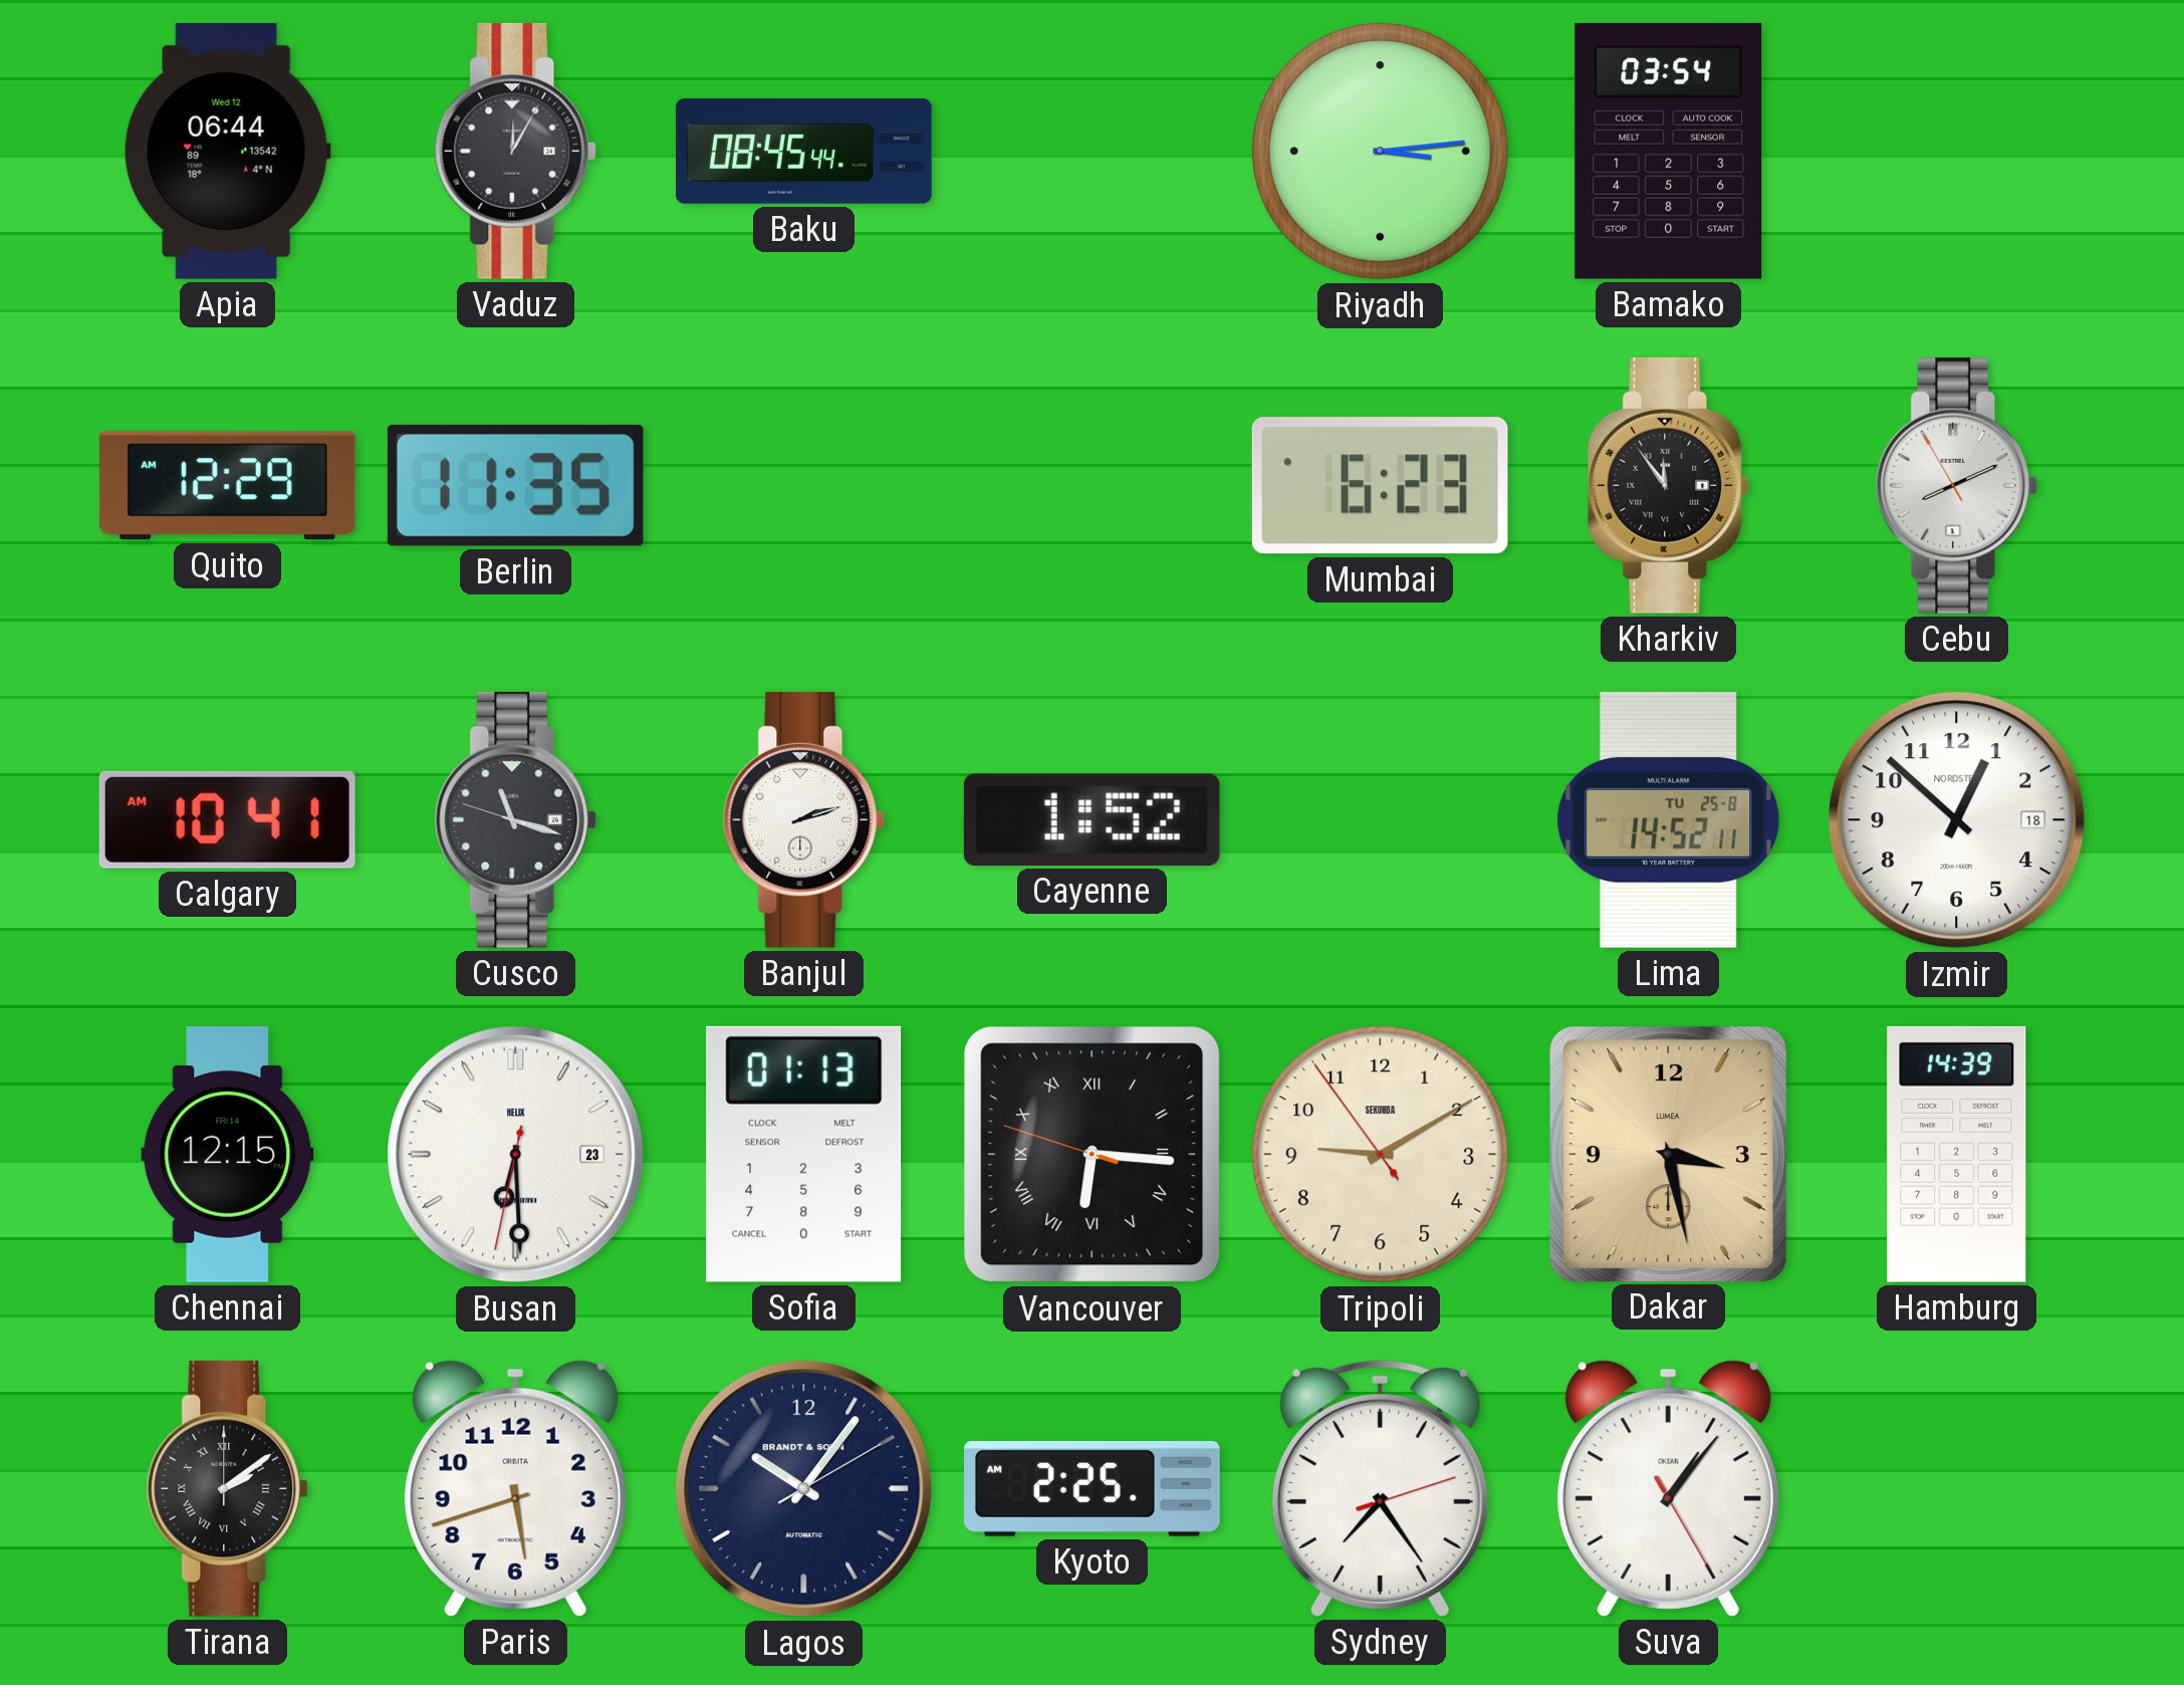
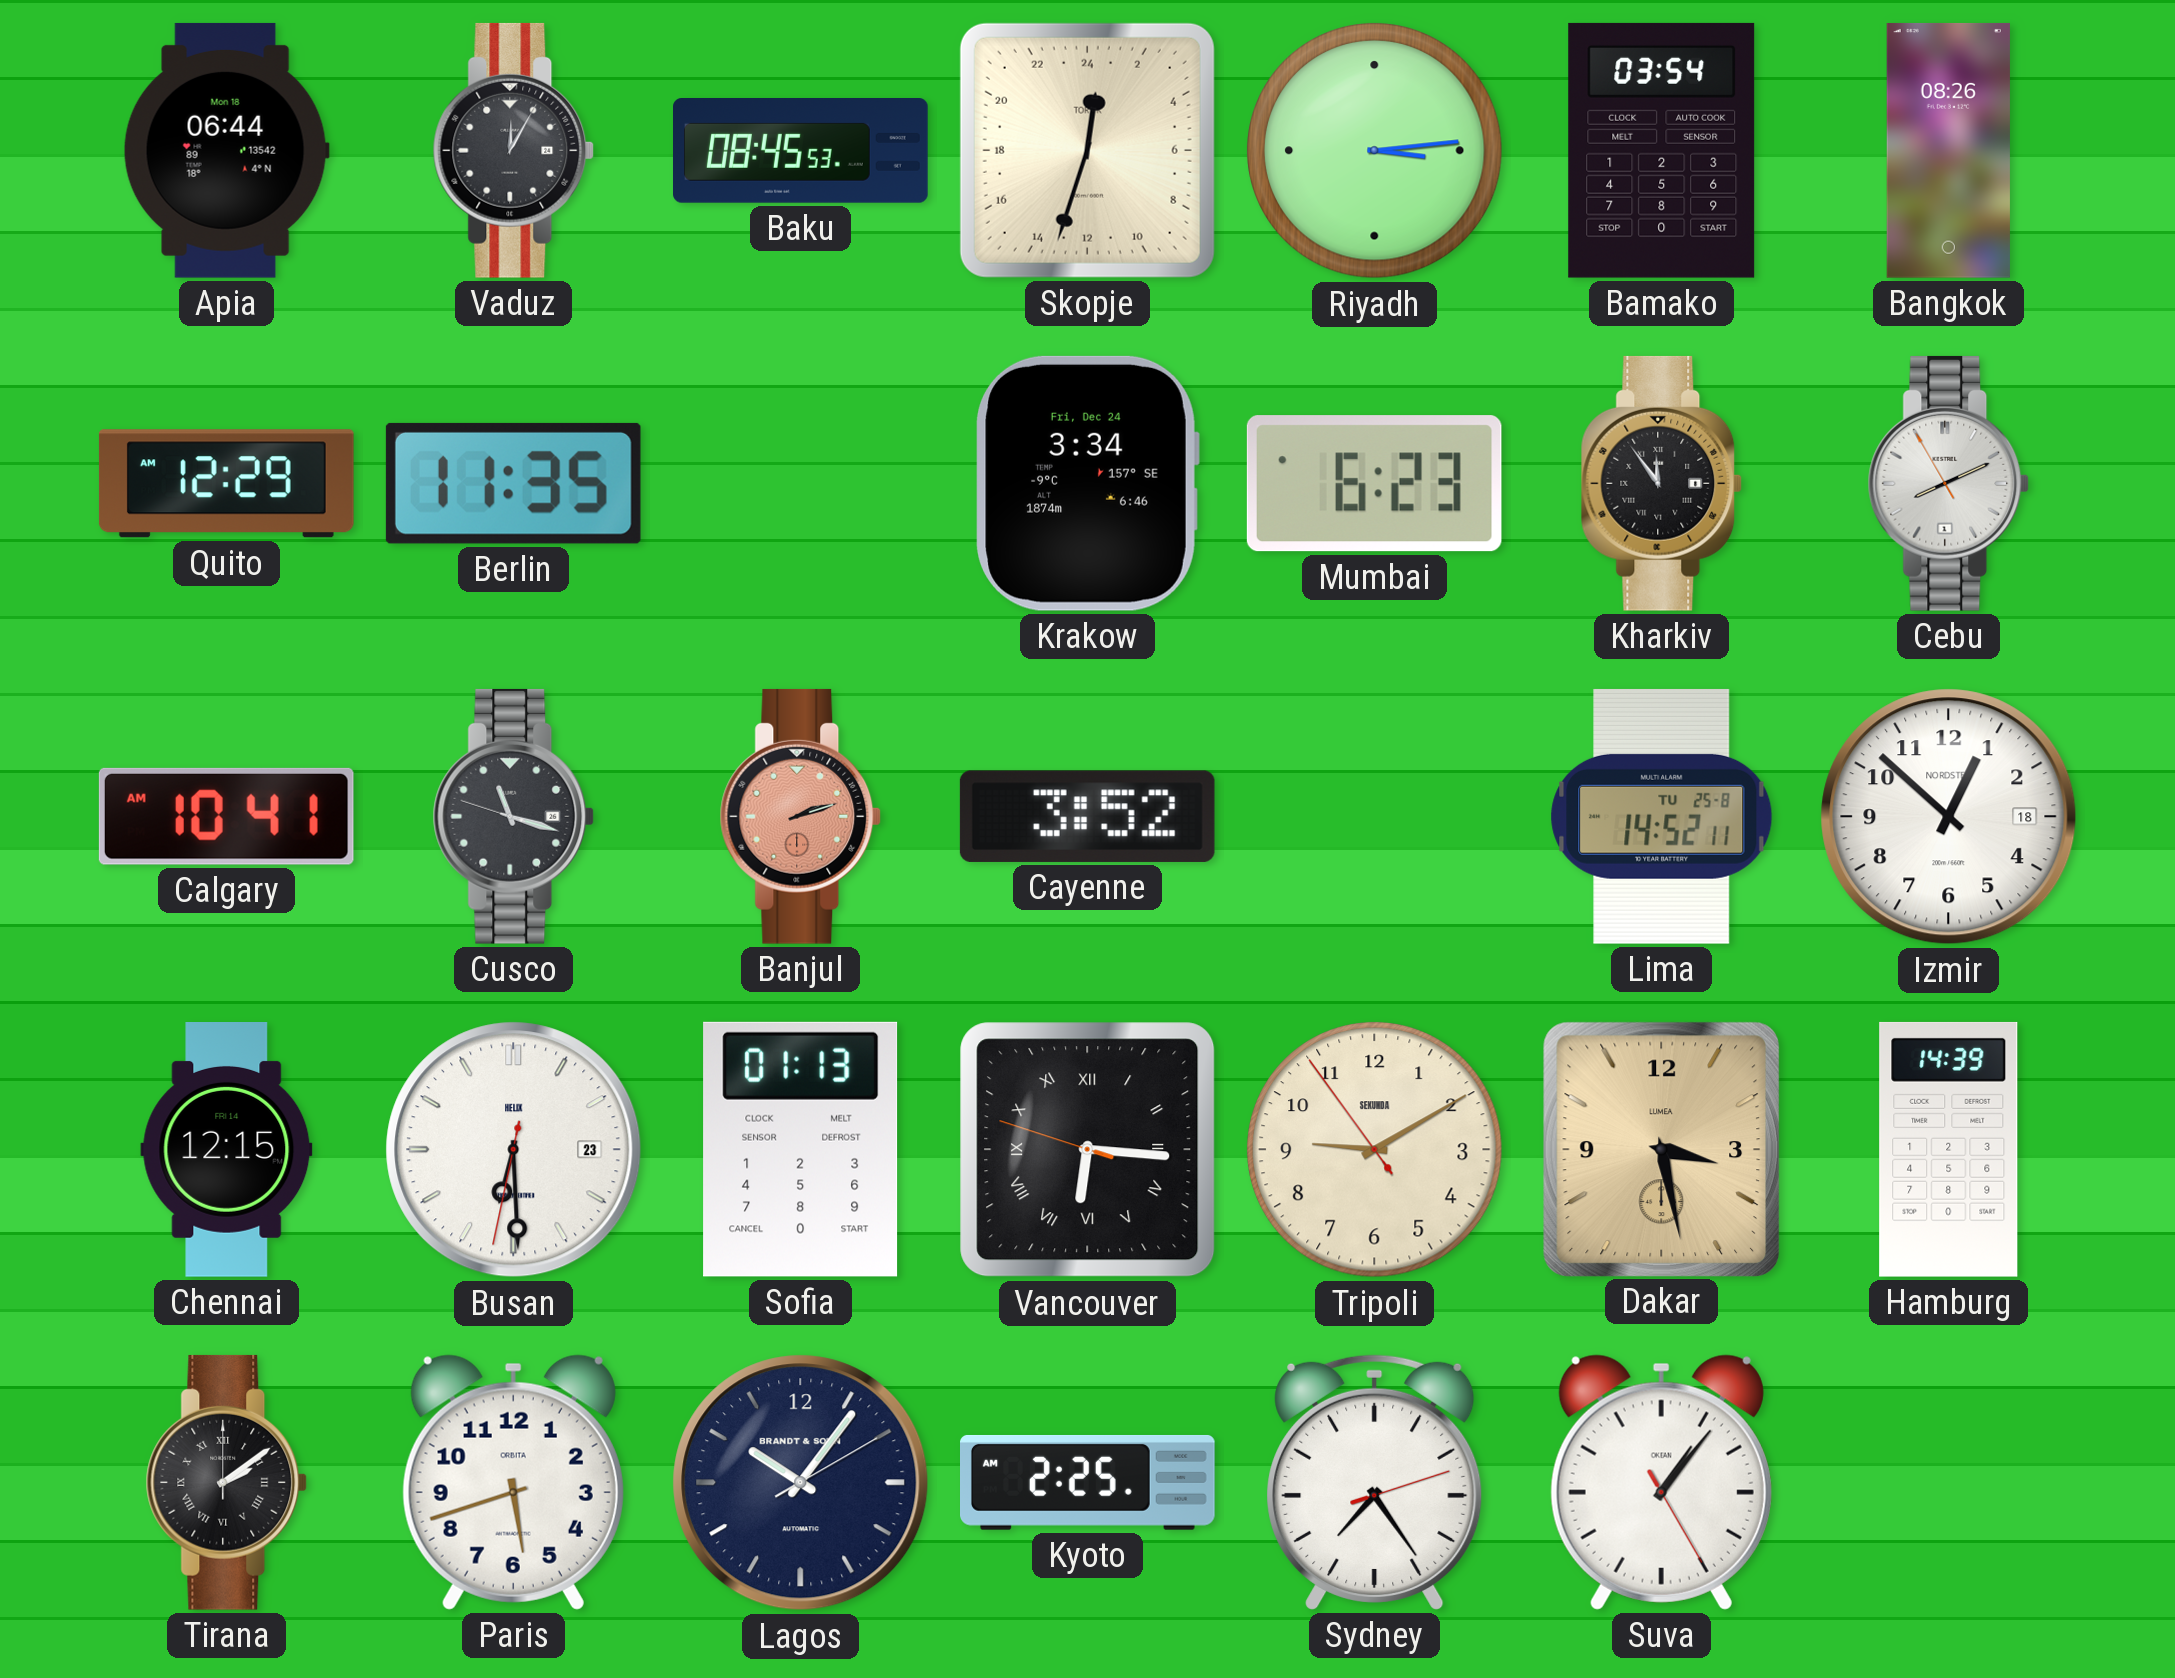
Apia date: Wed 12 -> Mon 18 (226, 150)
Baku: 08:45:44 -> 08:45:53 (801, 151)
Skopje: none -> 0:33 (1087, 150)
Bangkok: none -> 08:26 (1948, 150)
Krakow: none -> 3:34 (1087, 483)
Banjul dial: white -> salmon (801, 816)
Cayenne: 1:52 -> 3:52 (1087, 816)
